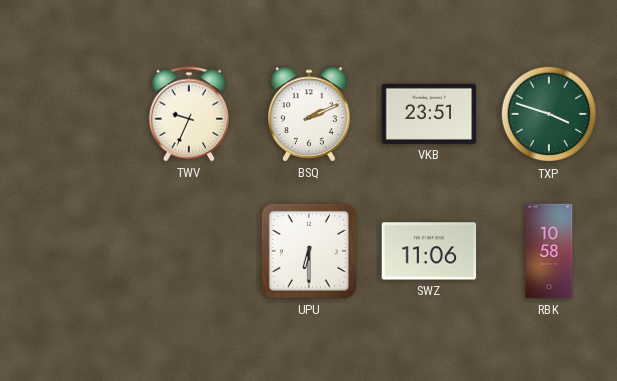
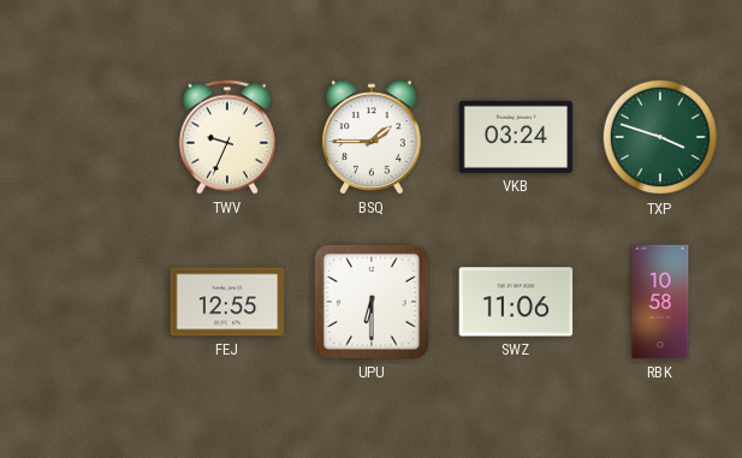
BSQ: 2:11 -> 1:45 (372, 137)
VKB: 23:51 -> 03:24 (516, 137)
FEJ: none -> 12:55 (227, 302)
